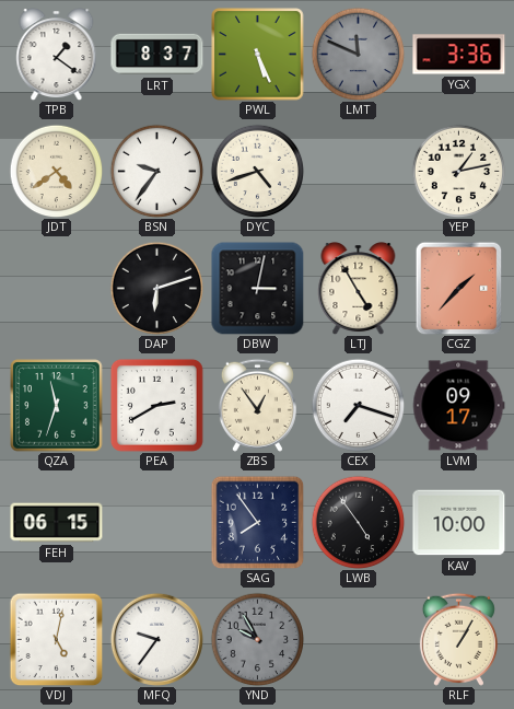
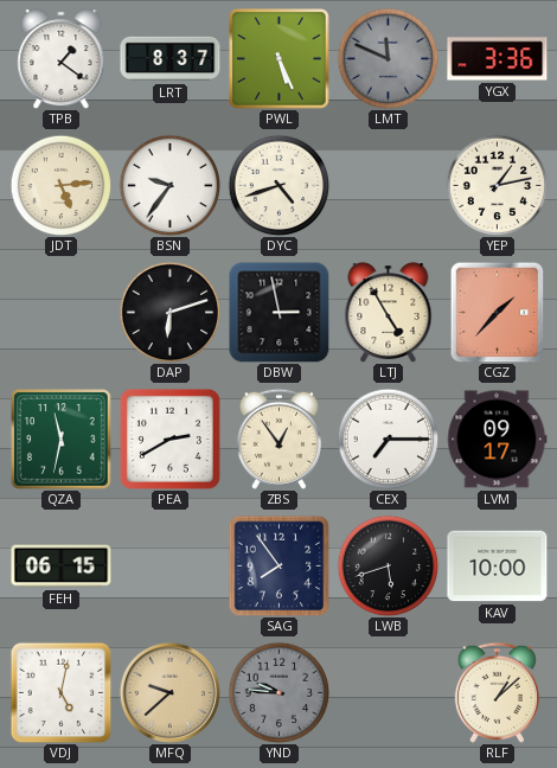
JDT: 4:39 -> 5:14 (60, 185)
DBW: 3:02 -> 2:58 (278, 312)
QZA: 11:33 -> 11:32 (62, 440)
CEX: 7:18 -> 7:15 (388, 439)
LWB: 4:54 -> 5:42 (388, 565)
MFQ: 9:36 -> 9:38 (169, 692)
MFQ dial: white -> champagne (169, 692)
YND: 9:55 -> 9:46 (278, 692)
RLF: 1:05 -> 1:08 (497, 692)
